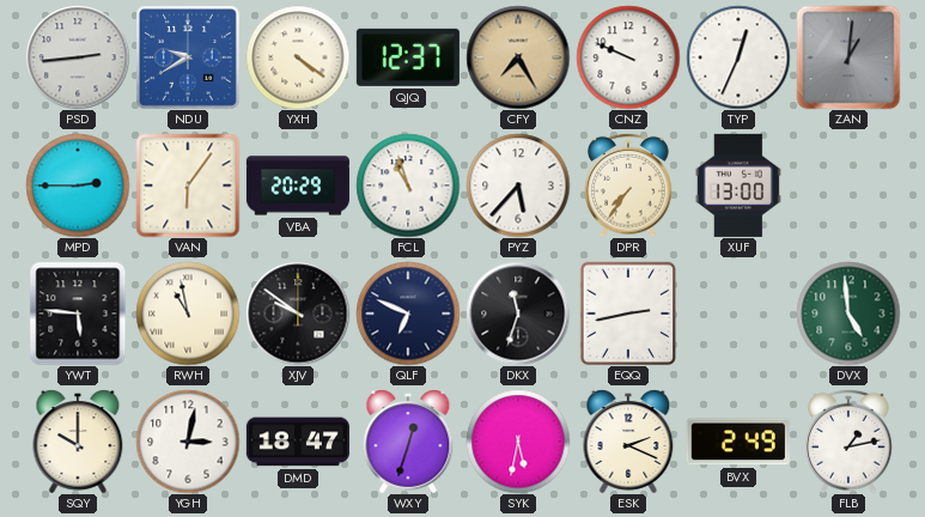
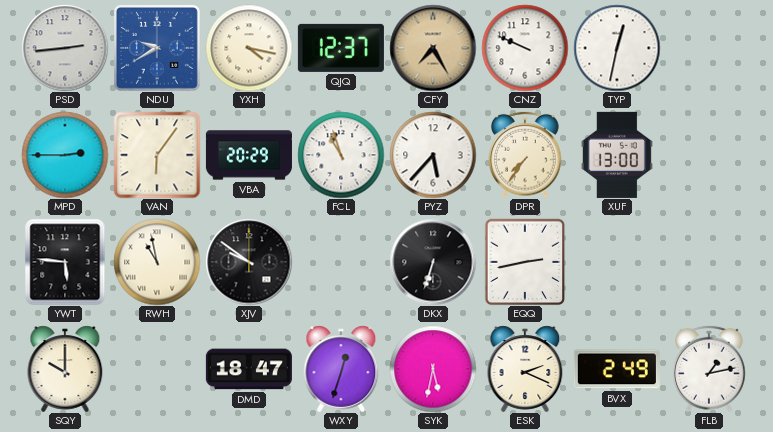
YXH: 4:21 -> 4:17 (249, 48)
TYP: 12:34 -> 12:32 (617, 48)
ZAN: 1:01 -> none (848, 57)
QLF: 6:49 -> none (408, 314)
DKX: 11:33 -> 6:33 (433, 262)
DVX: 4:59 -> none (848, 314)
YGH: 3:02 -> none (188, 442)
